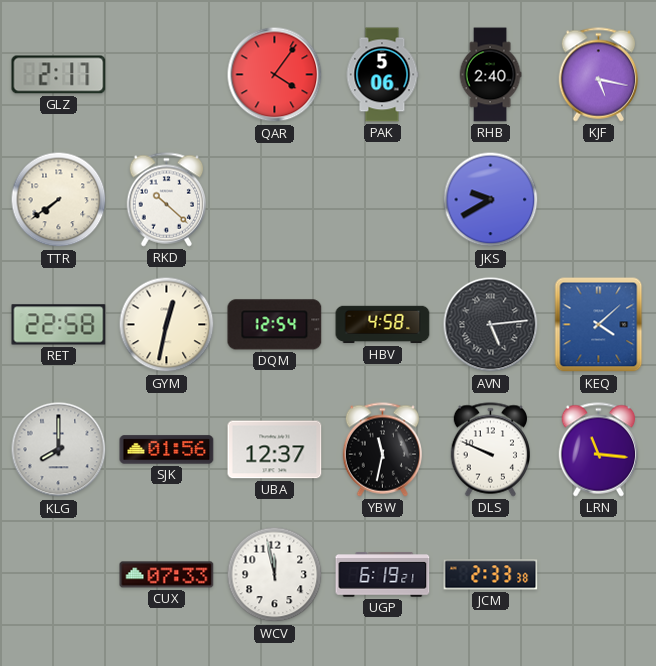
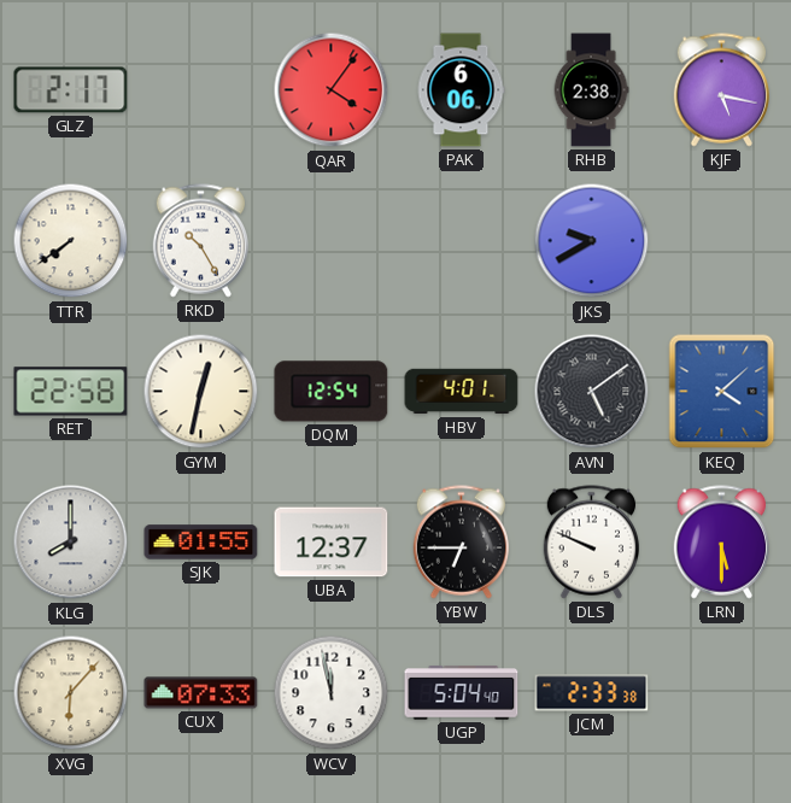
PAK: 5:06 -> 6:06 (461, 90)
RHB: 2:40 -> 2:38 (591, 90)
RKD: 10:22 -> 10:25 (200, 241)
HBV: 4:58 -> 4:01 (462, 392)
AVN: 5:14 -> 5:09 (592, 392)
SJK: 01:56 -> 01:55 (201, 543)
YBW: 11:32 -> 6:45 (461, 543)
LRN: 11:16 -> 5:30 (721, 543)
XVG: none -> 6:07 (71, 693)
UGP: 6:19 -> 5:04 (462, 693)
